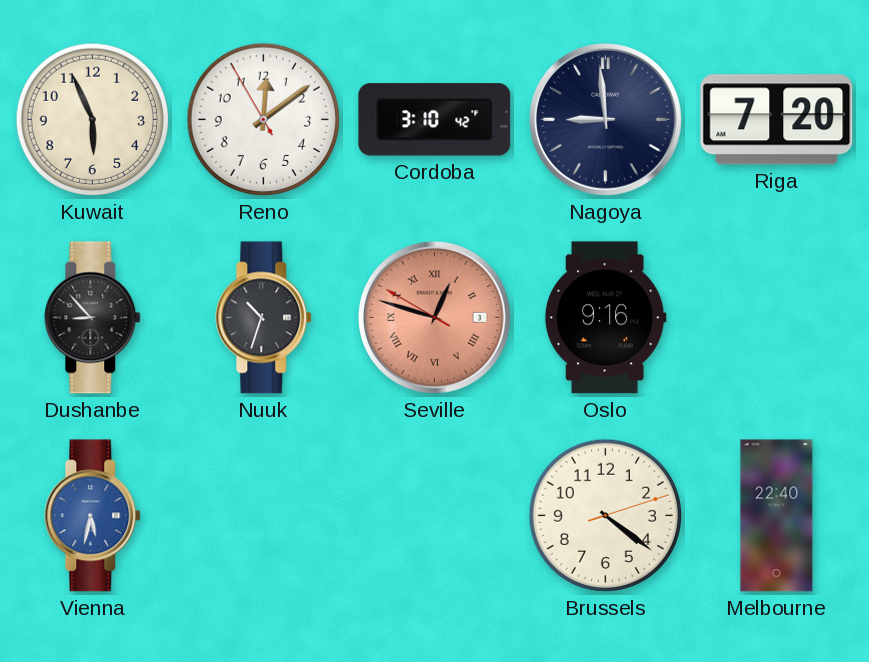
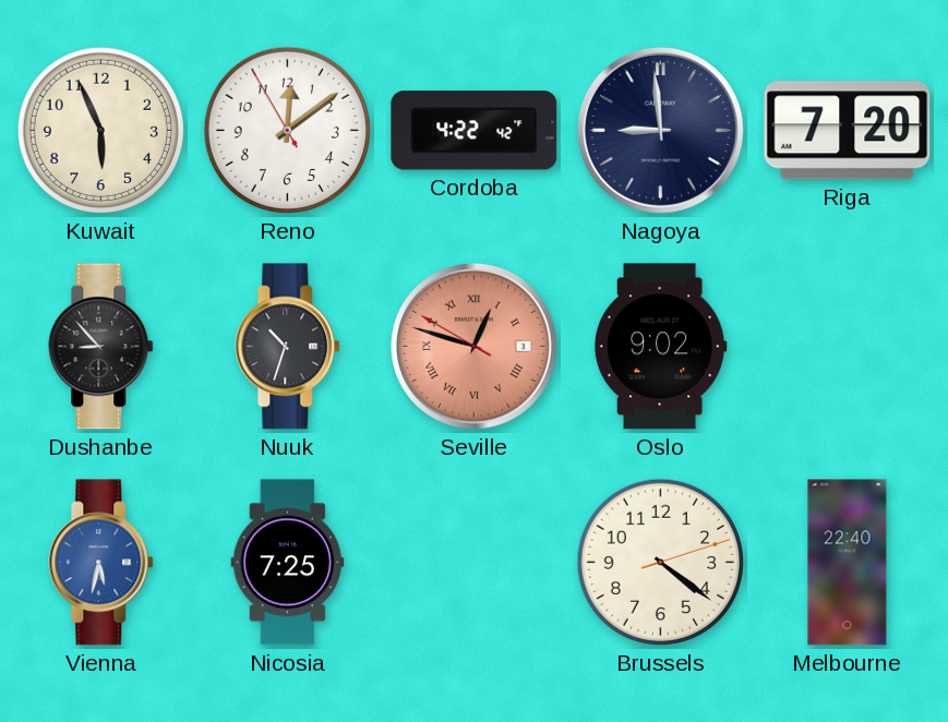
Cordoba: 3:10 -> 4:22 (475, 131)
Oslo: 9:16 -> 9:02 (660, 347)
Nicosia: none -> 7:25 (288, 563)
